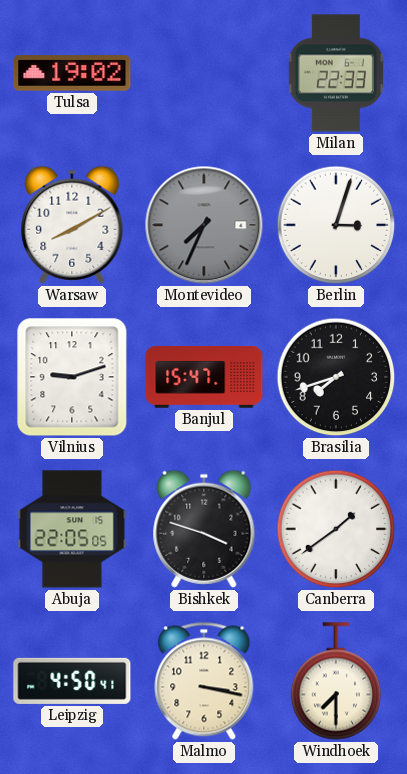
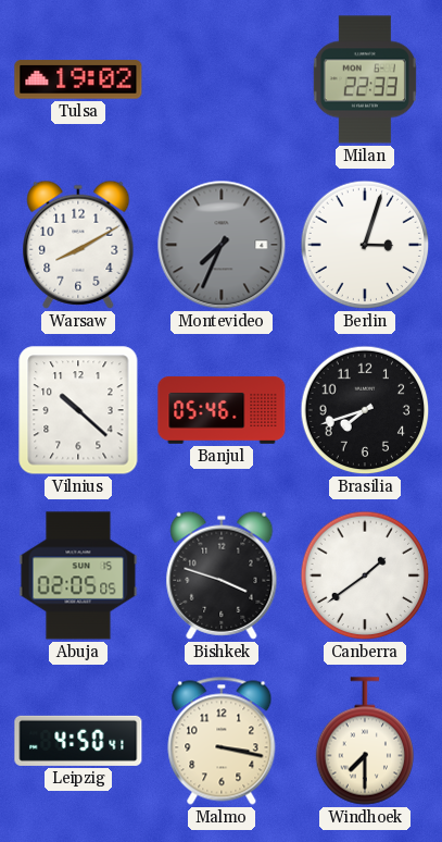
Vilnius: 9:12 -> 10:22 (78, 410)
Banjul: 15:47 -> 05:46 (222, 410)
Abuja: 22:05 -> 02:05 (78, 575)
